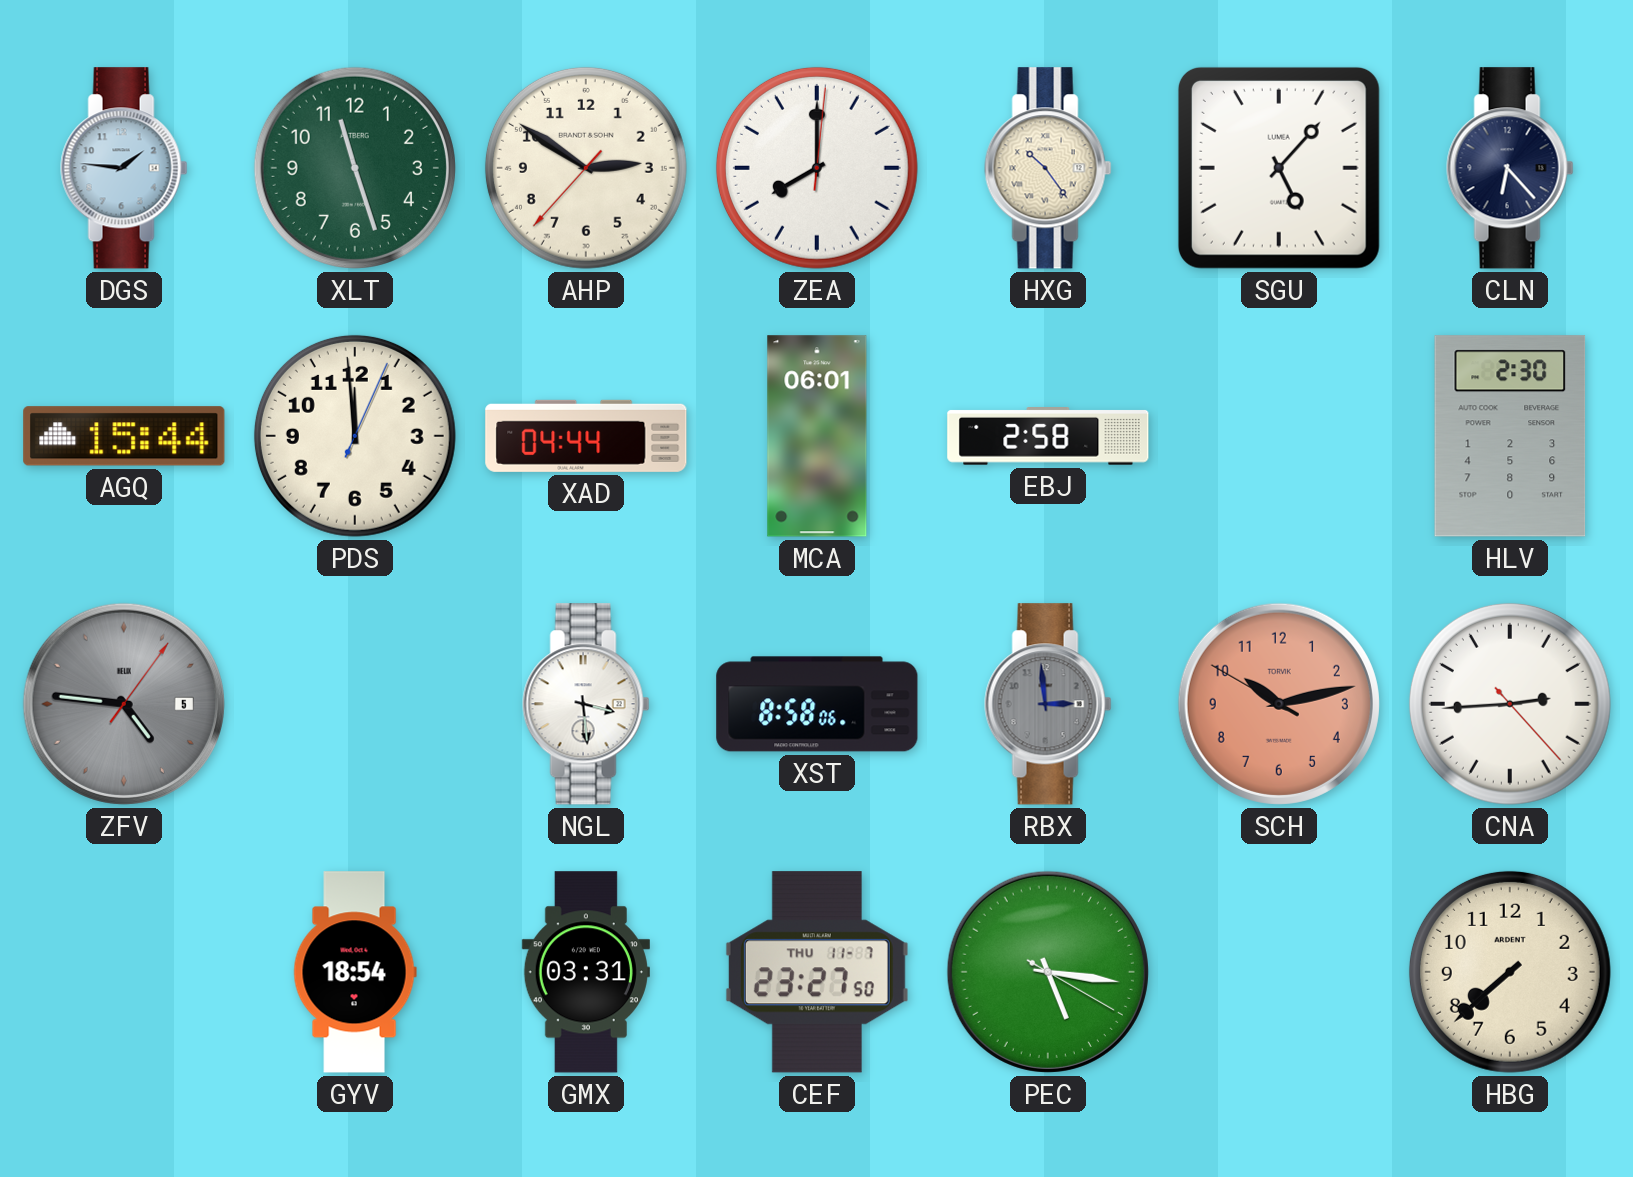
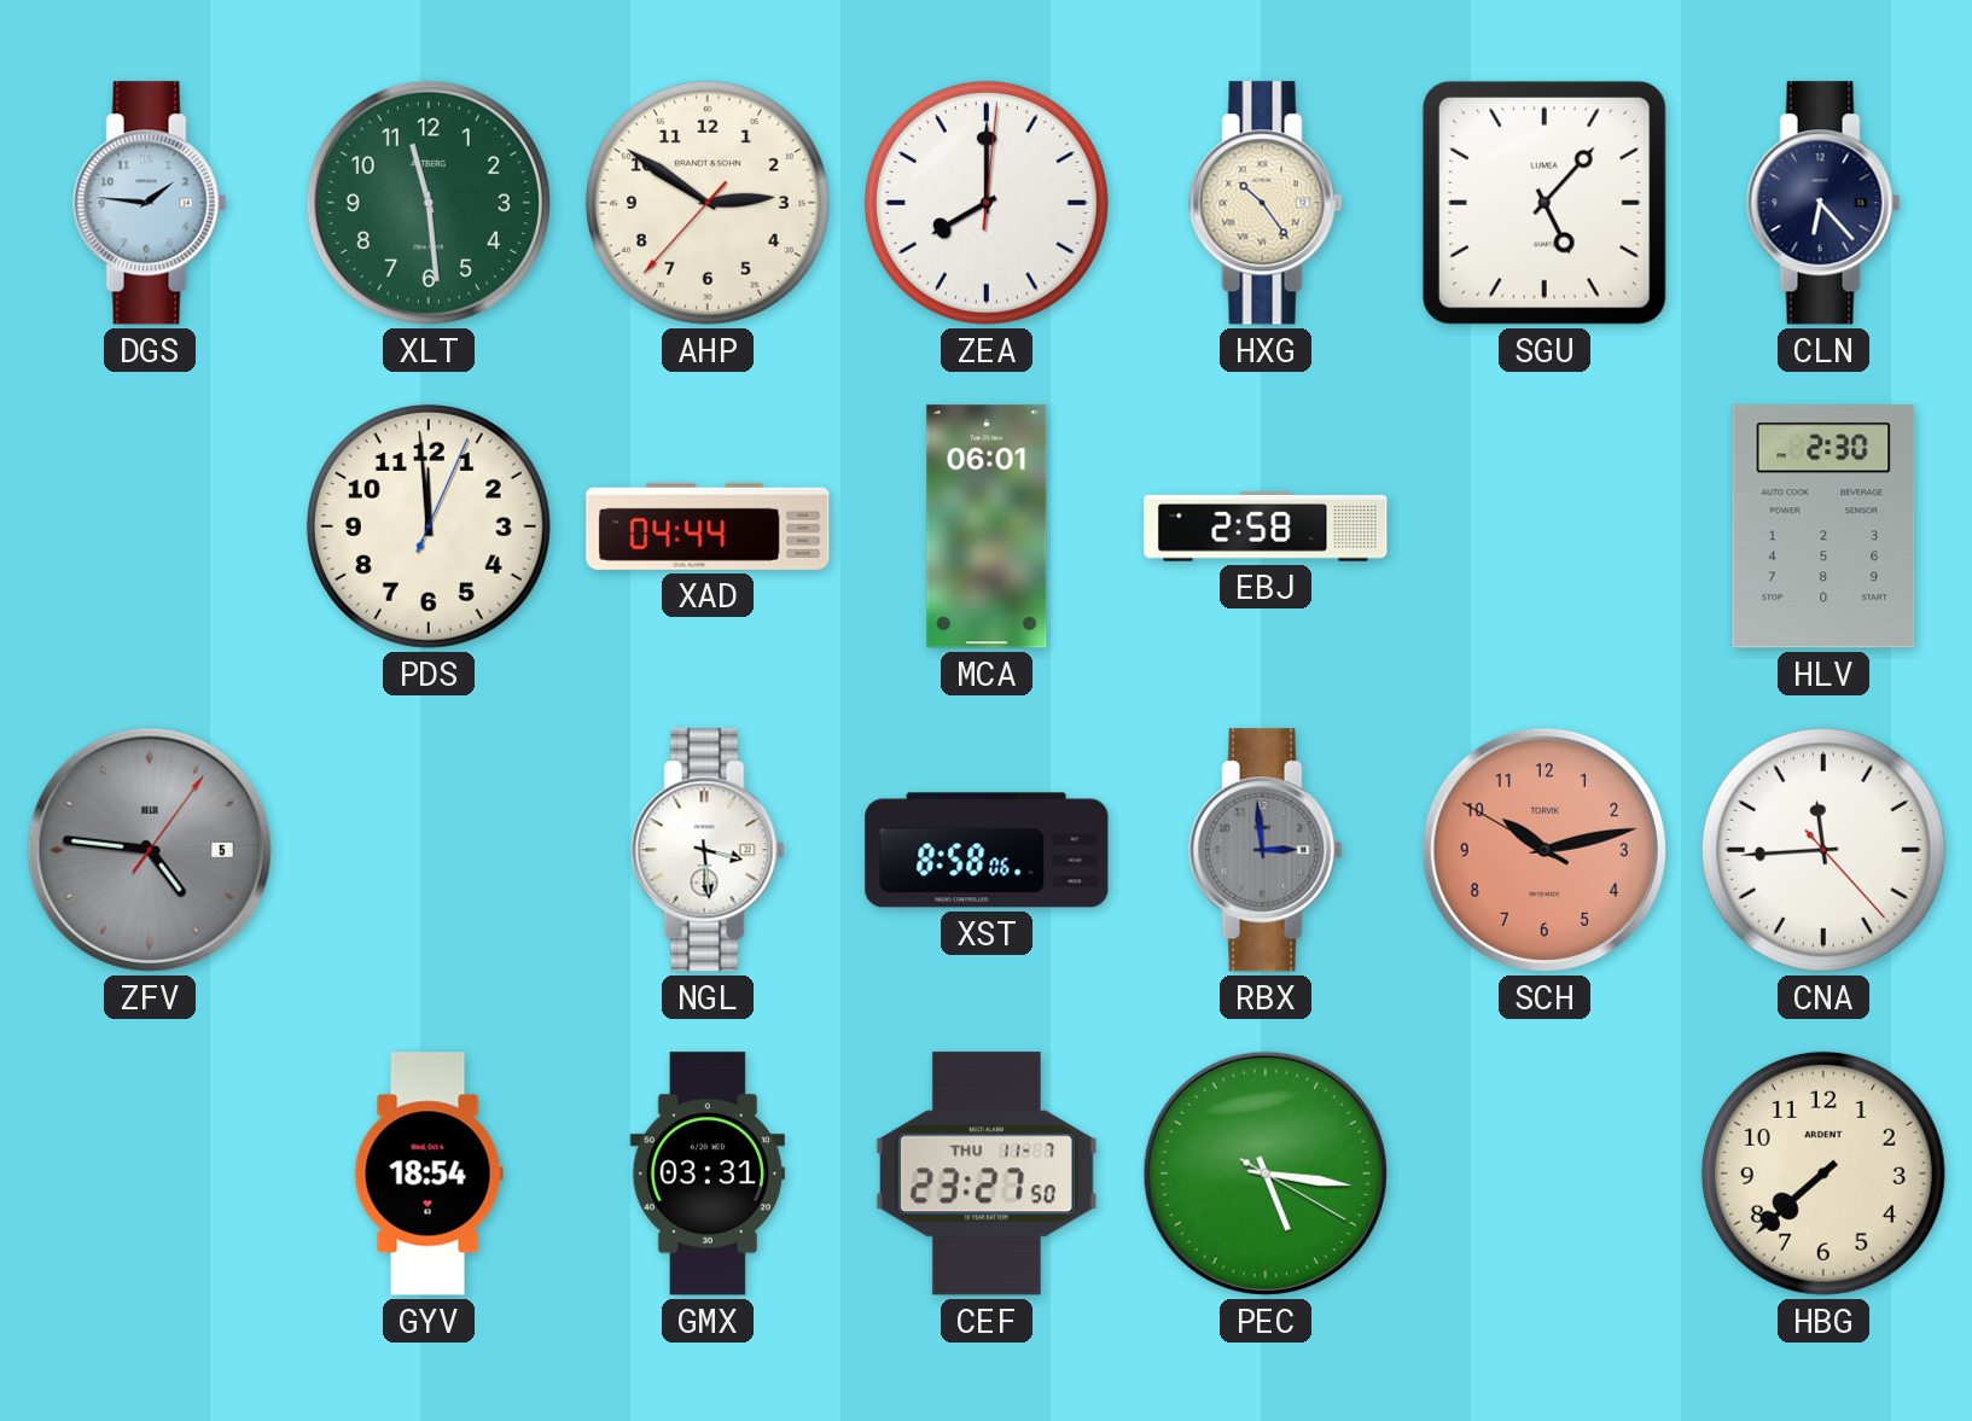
XLT: 11:27 -> 11:29 (429, 203)
AGQ: 15:44 -> none (124, 436)
CNA: 2:44 -> 11:44 (1823, 850)
